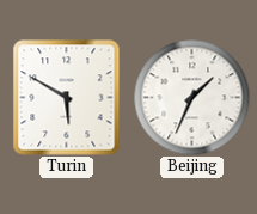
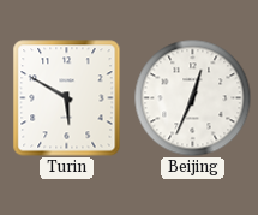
Beijing: 1:34 -> 12:34 (192, 97)
